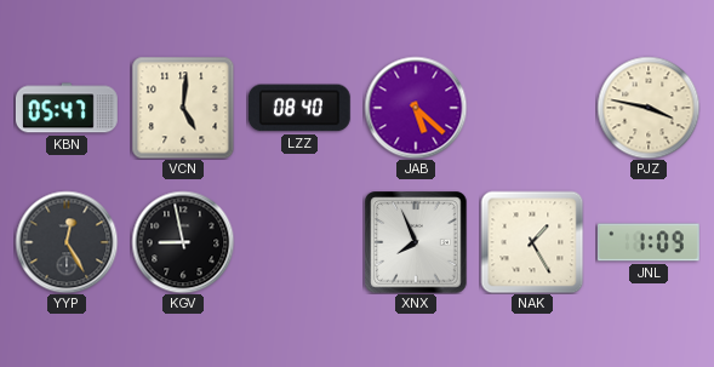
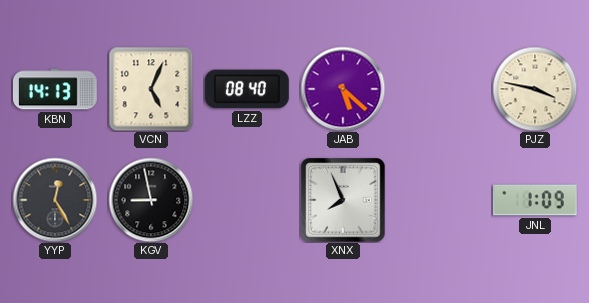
KBN: 05:47 -> 14:13 (55, 89)
VCN: 5:01 -> 5:04 (151, 89)
NAK: 1:25 -> none (532, 242)
